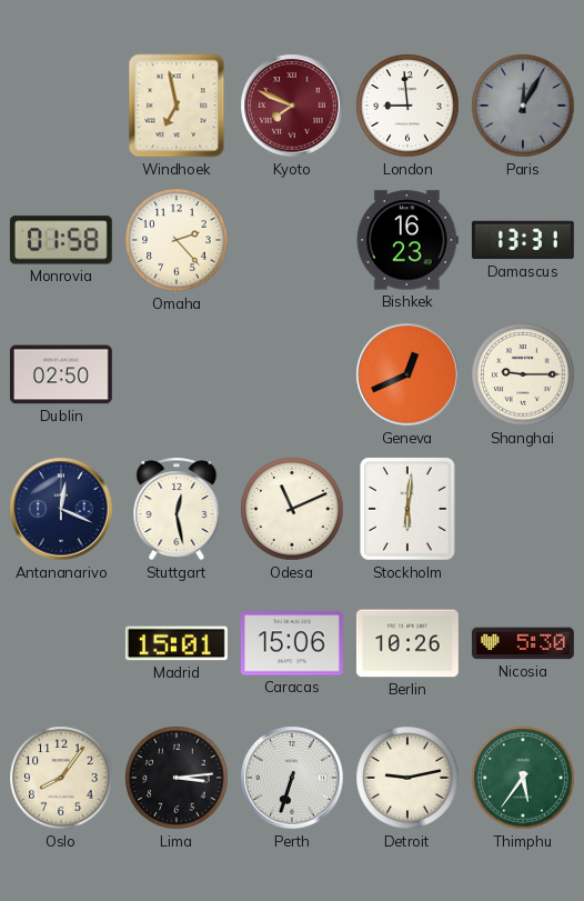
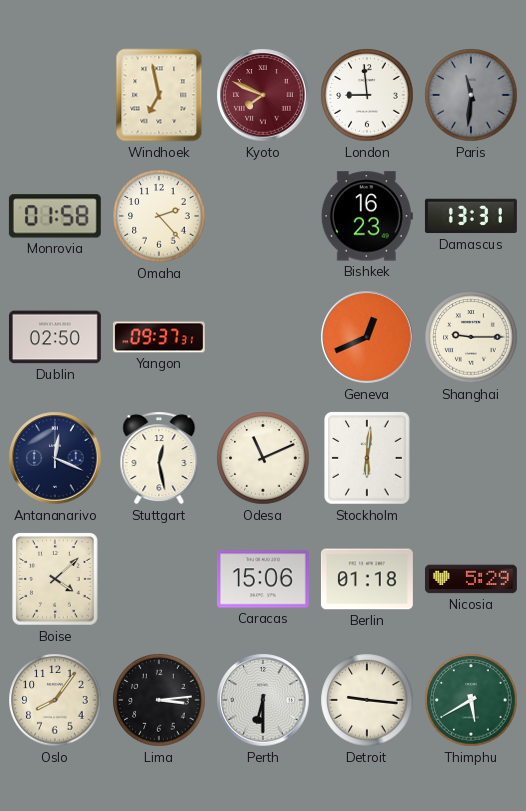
Paris: 12:05 -> 11:31 (471, 95)
Yangon: none -> 09:37 (159, 337)
Boise: none -> 4:08 (55, 579)
Madrid: 15:01 -> none (177, 643)
Berlin: 10:26 -> 01:18 (367, 579)
Nicosia: 5:30 -> 5:29 (471, 579)
Perth: 6:33 -> 6:30 (263, 700)
Detroit: 9:13 -> 9:16 (367, 700)
Thimphu: 5:36 -> 5:40 (471, 700)
